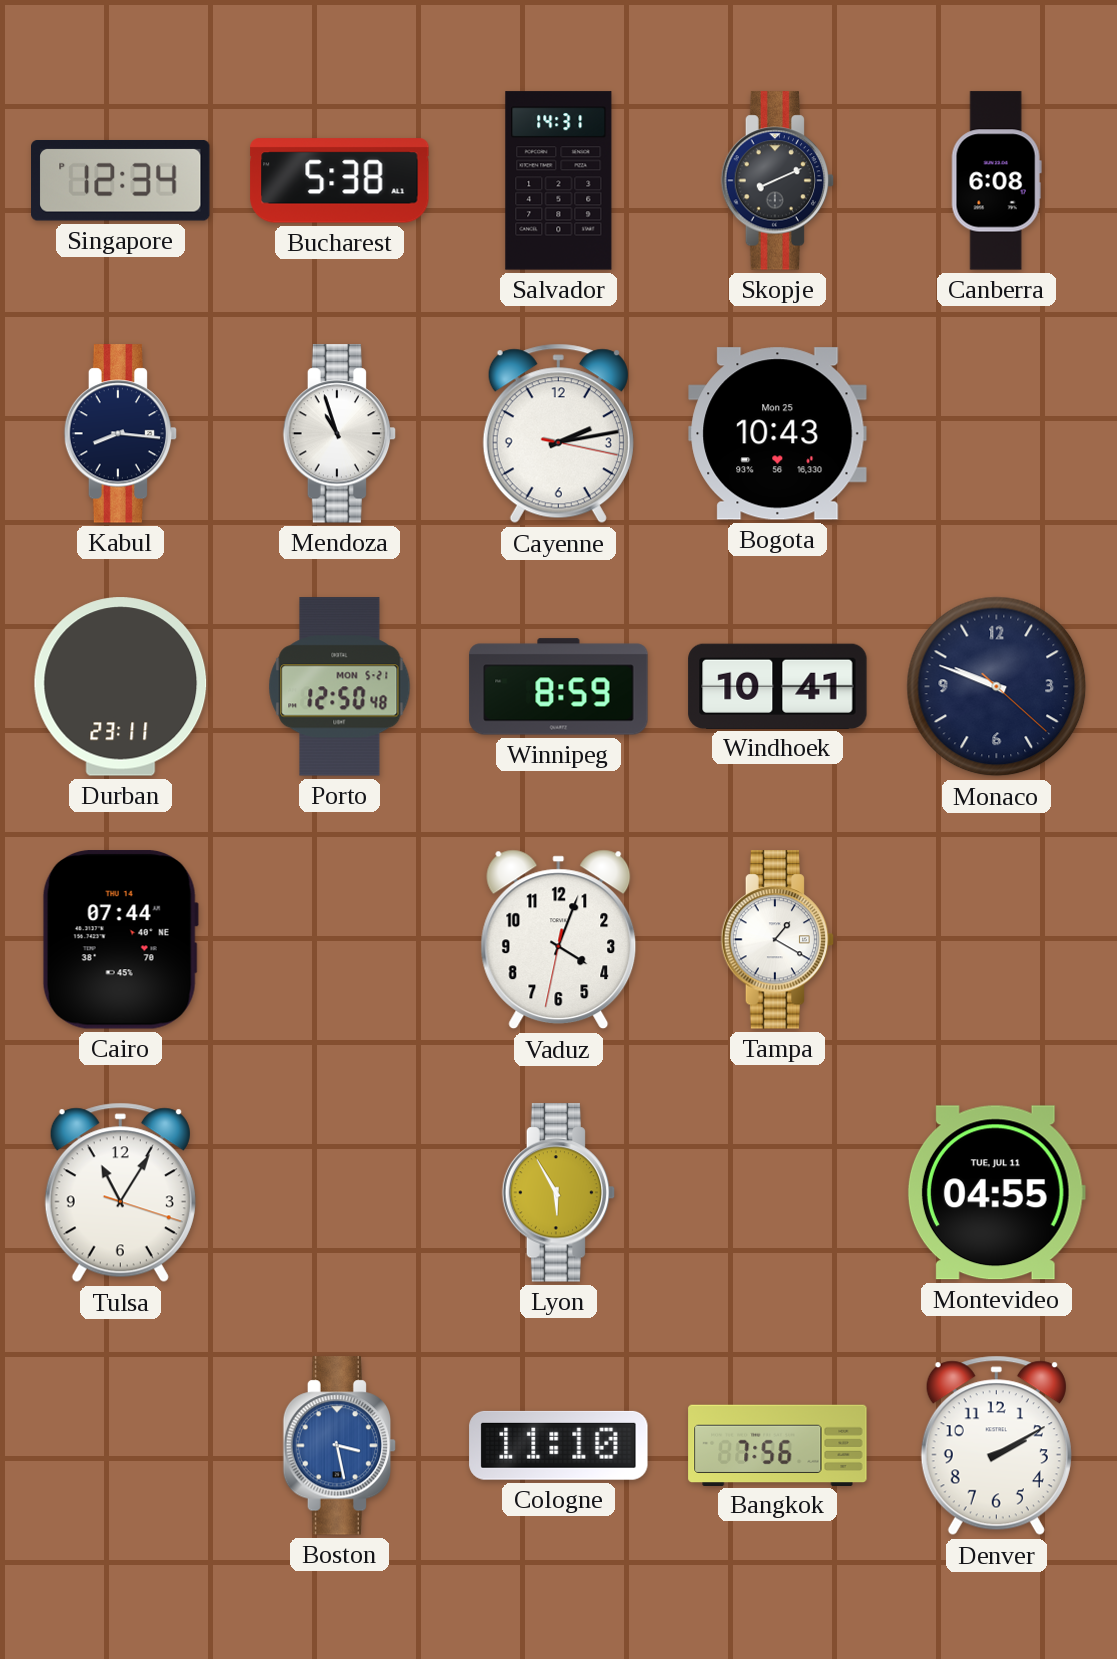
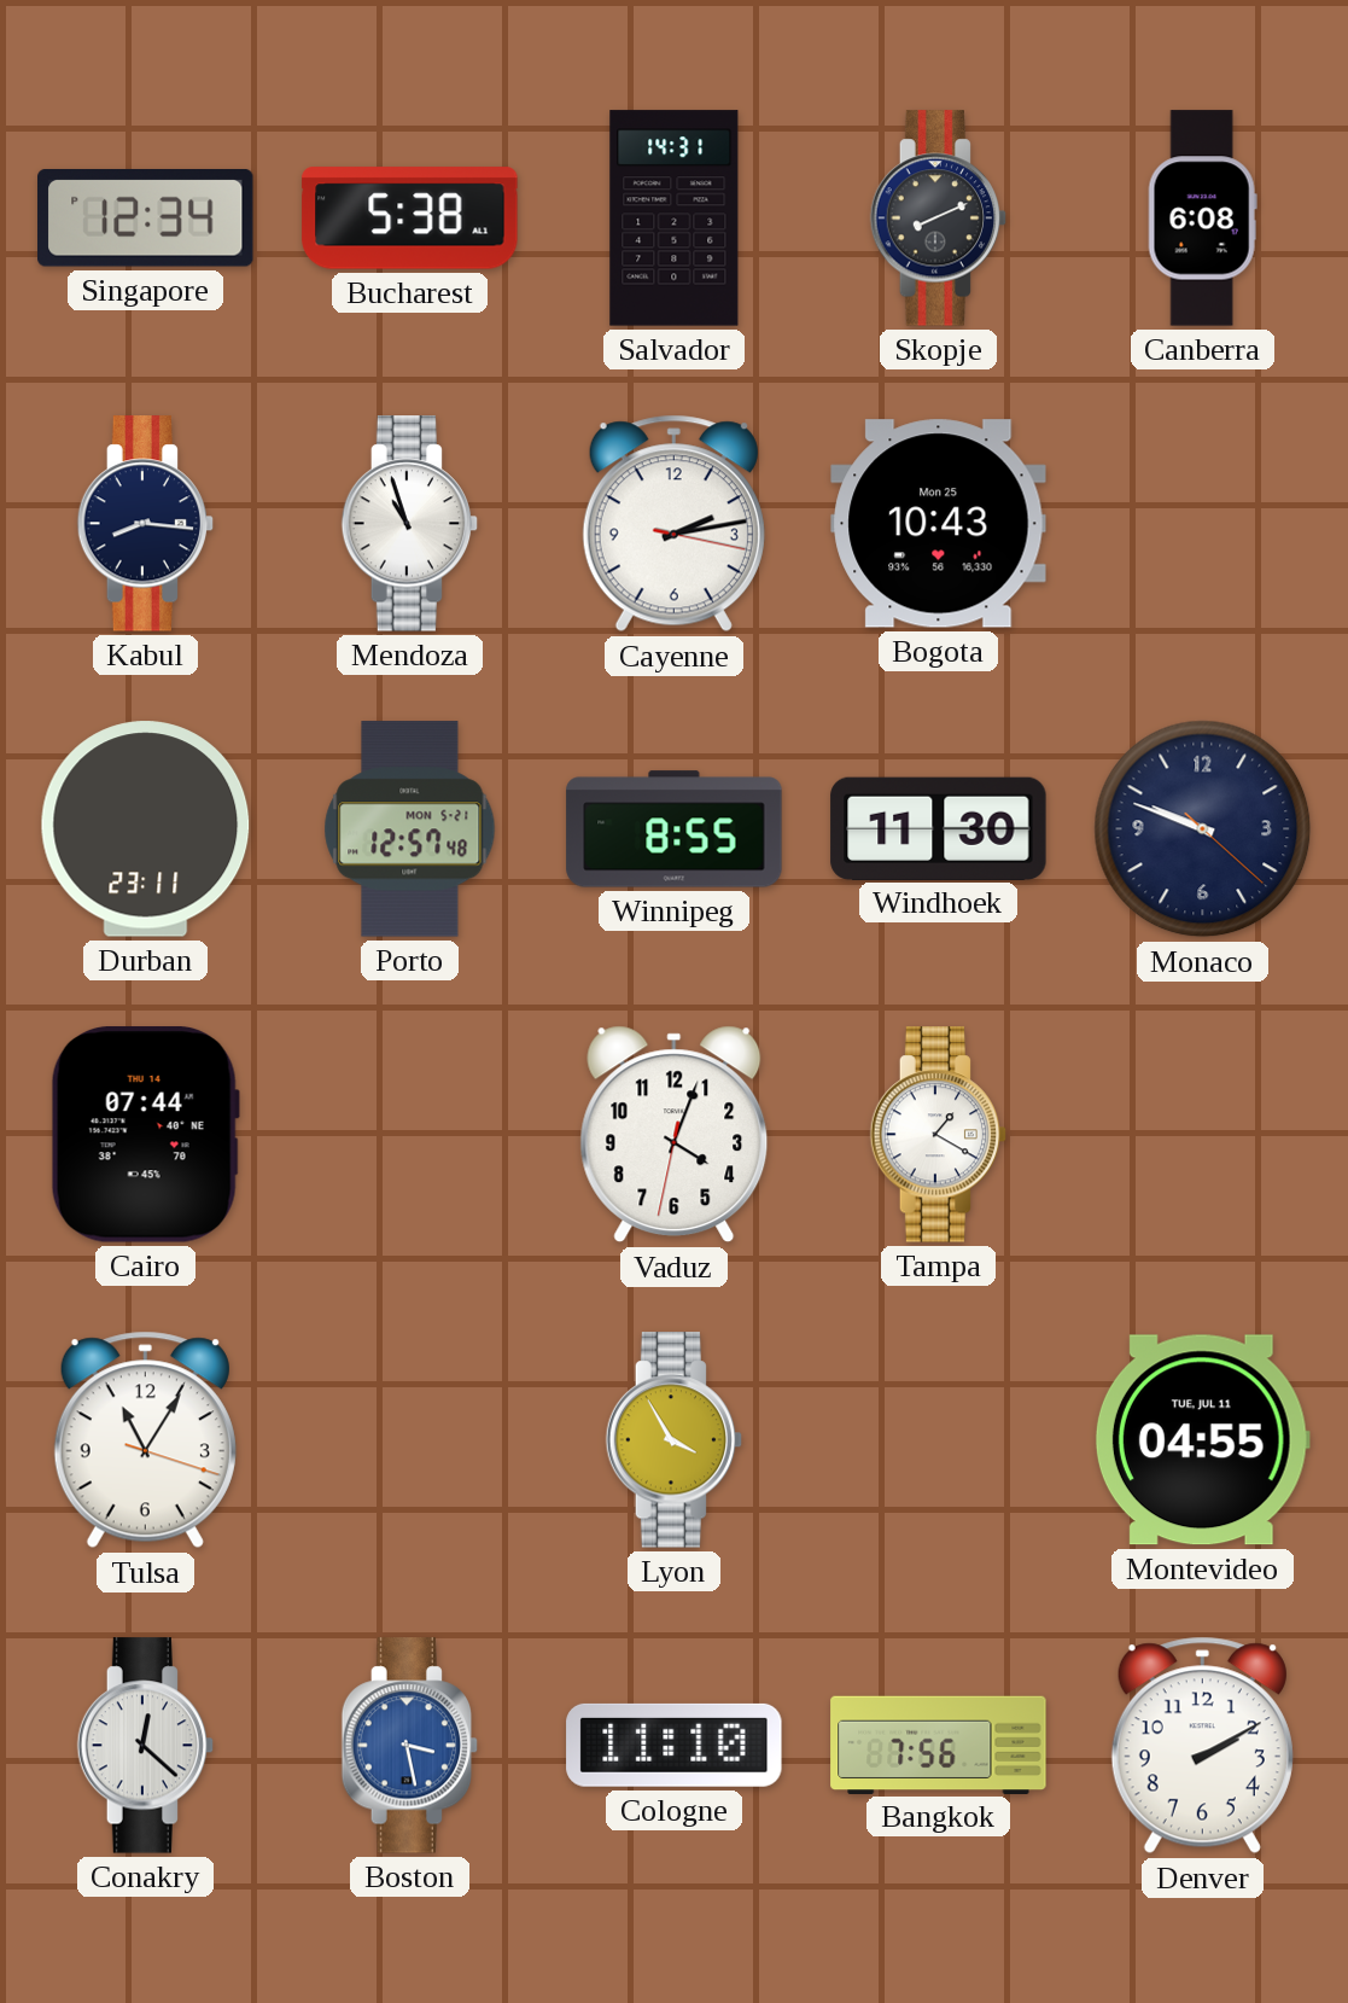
Porto: 12:50 -> 12:57 (410, 829)
Winnipeg: 8:59 -> 8:55 (675, 829)
Windhoek: 10:41 -> 11:30 (939, 828)
Lyon: 5:55 -> 3:55 (675, 1440)
Conakry: none -> 12:22 (146, 1746)
